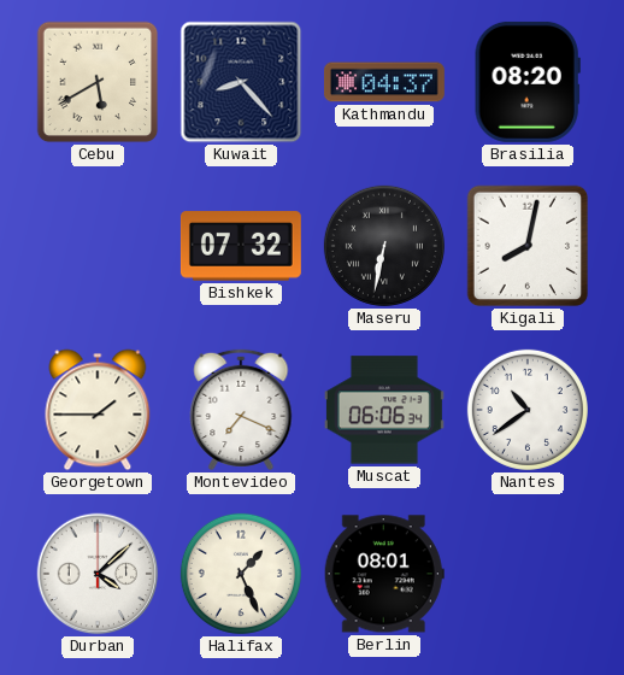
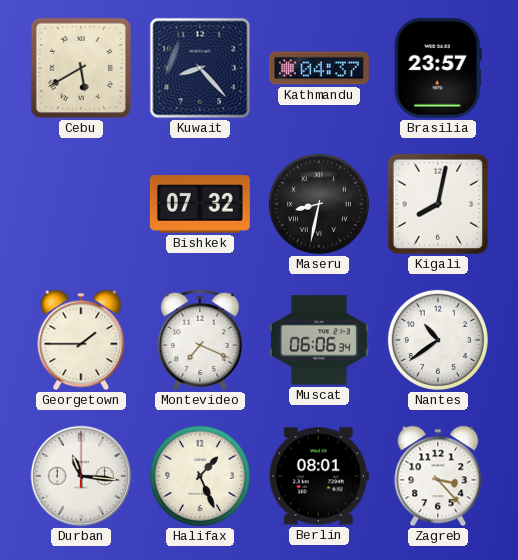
Brasilia: 08:20 -> 23:57 (438, 68)
Maseru: 6:32 -> 8:32 (319, 204)
Durban: 4:08 -> 11:16 (81, 476)
Zagreb: none -> 3:23 (438, 476)
